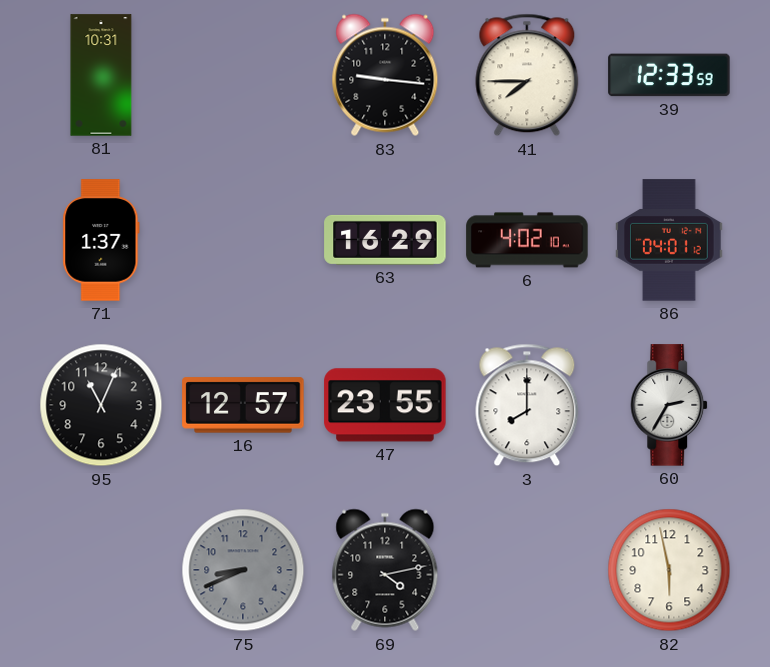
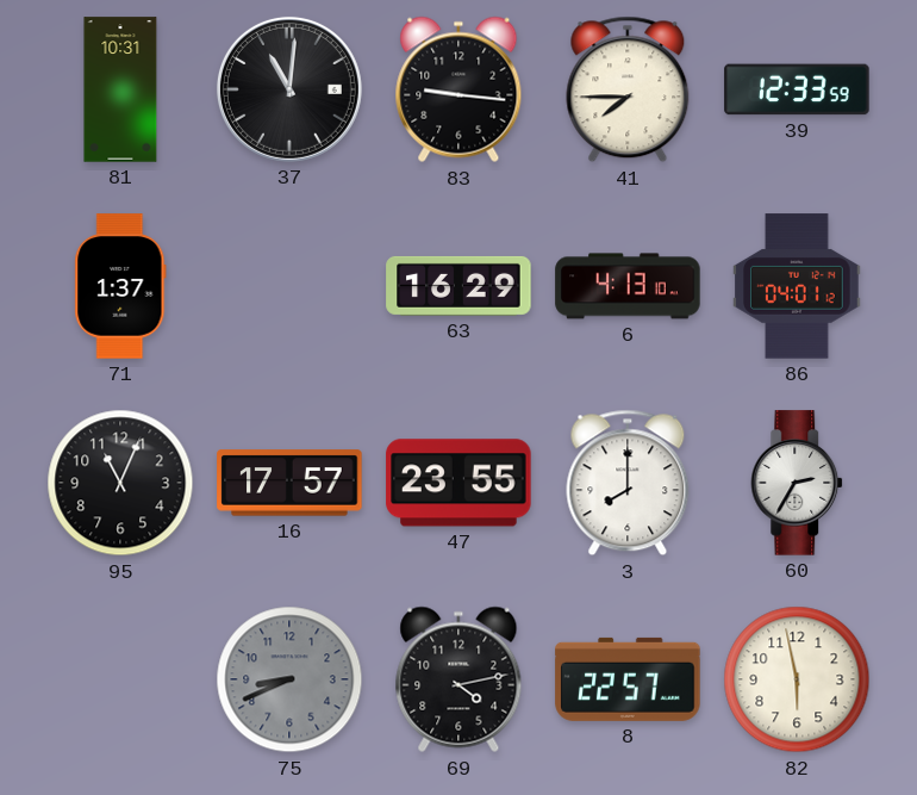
37: none -> 11:01 (289, 89)
6: 4:02 -> 4:13 (628, 286)
16: 12:57 -> 17:57 (289, 483)
8: none -> 22:57 (628, 679)
